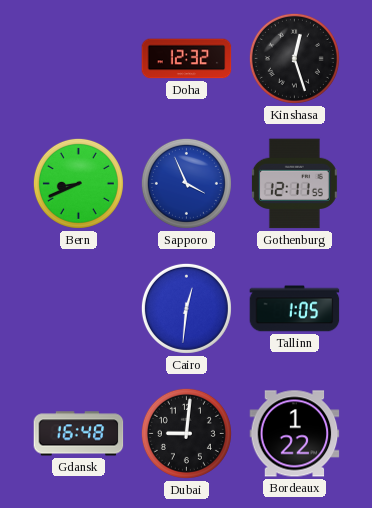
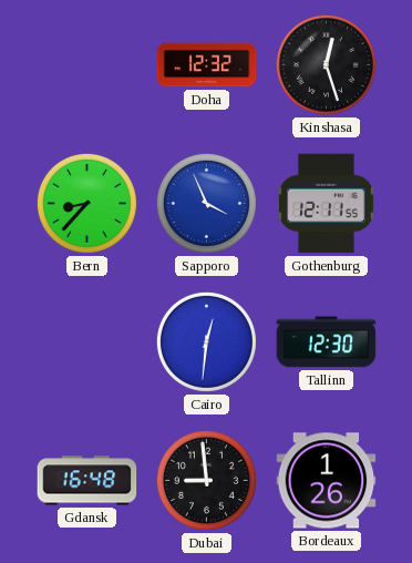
Bern: 8:41 -> 8:37 (86, 203)
Tallinn: 1:05 -> 12:30 (327, 342)
Dubai: 9:01 -> 8:59 (206, 480)
Bordeaux: 1:22 -> 1:26 (327, 481)
